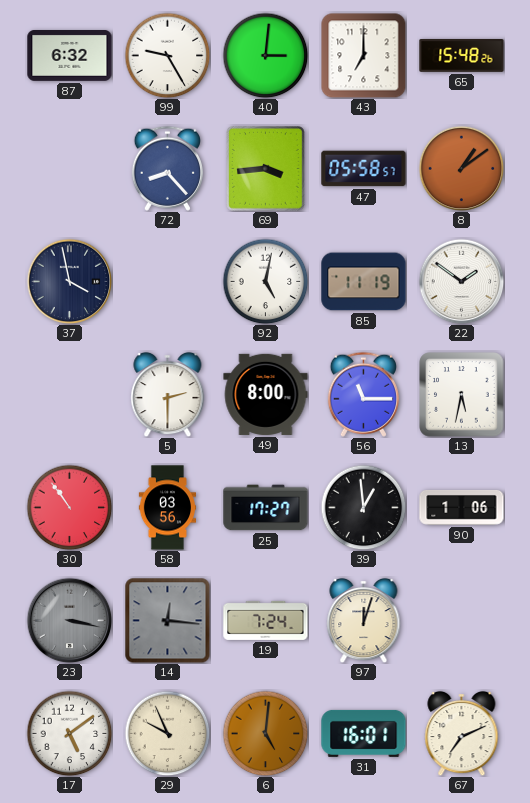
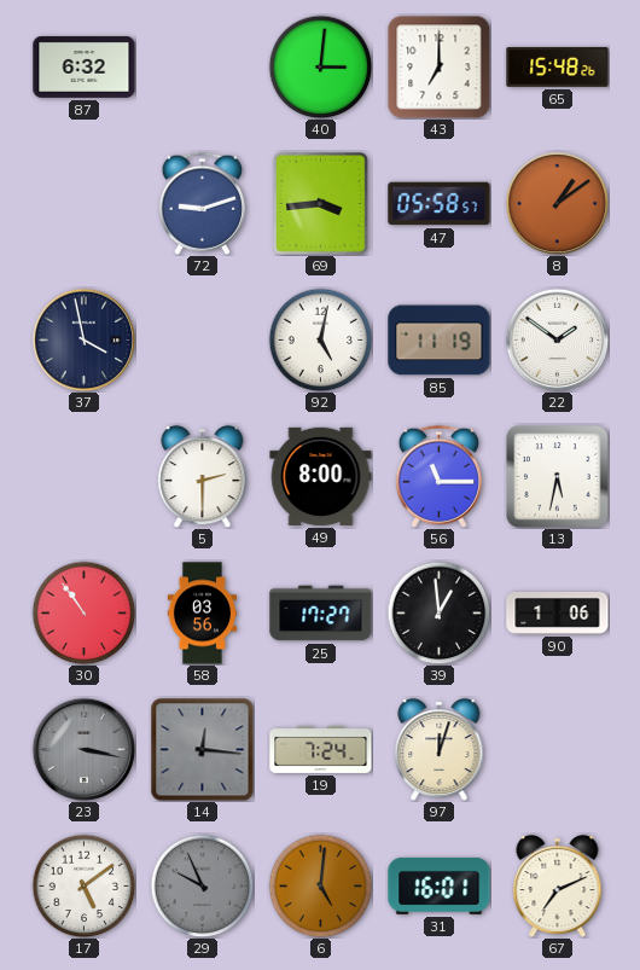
99: 9:25 -> none (167, 55)
72: 8:23 -> 9:12 (202, 203)
29 dial: cream -> grey (202, 885)
